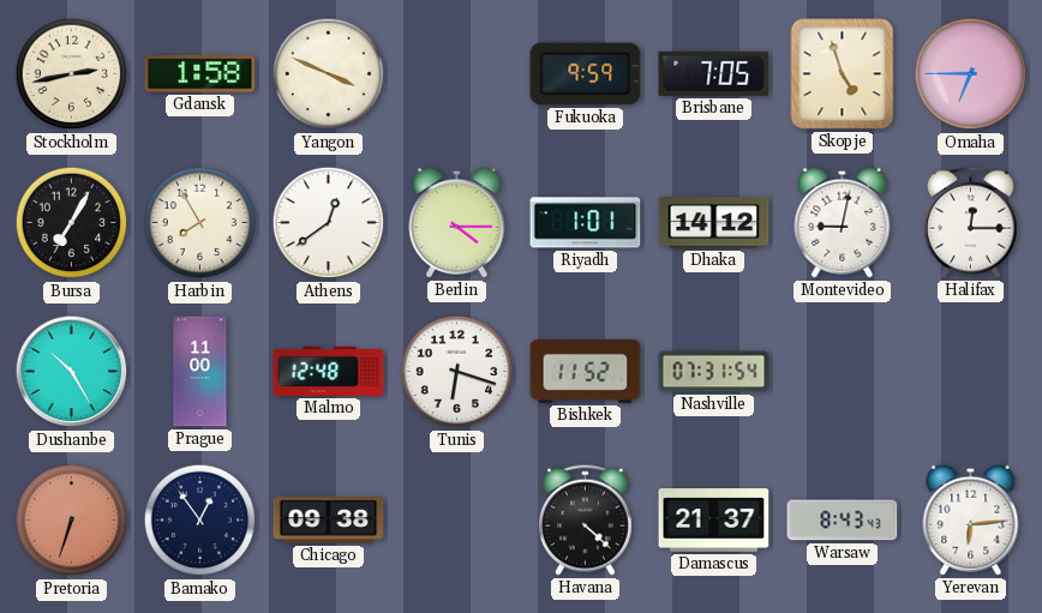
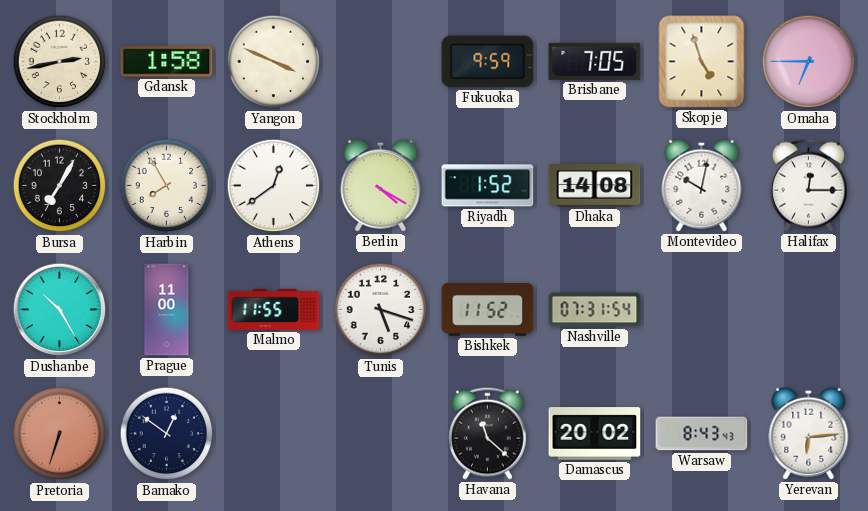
Berlin: 4:15 -> 4:20 (381, 185)
Riyadh: 1:01 -> 1:52 (488, 186)
Dhaka: 14:12 -> 14:08 (595, 186)
Montevideo: 9:02 -> 10:02 (702, 185)
Malmo: 12:48 -> 11:55 (274, 309)
Tunis: 6:18 -> 5:18 (381, 310)
Bamako: 12:54 -> 12:51 (167, 434)
Chicago: 09:38 -> none (329, 521)
Havana: 4:22 -> 11:22 (487, 433)
Damascus: 21:37 -> 20:02 (595, 434)
